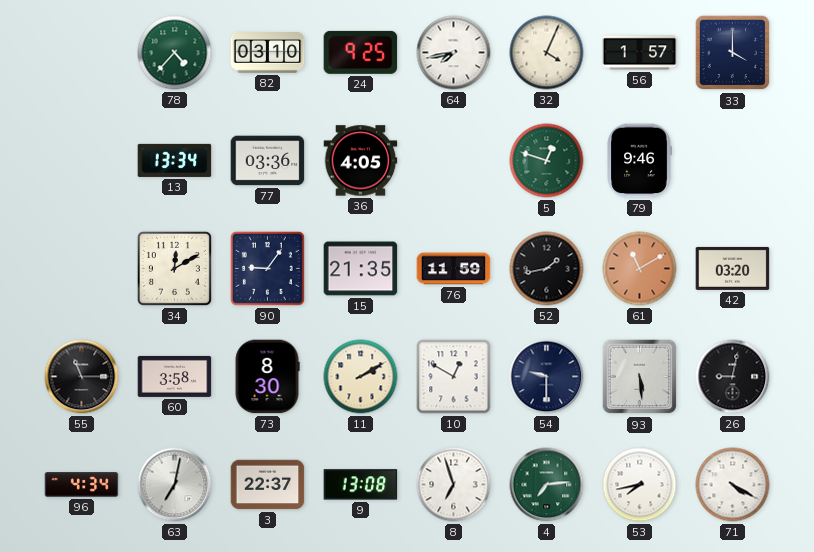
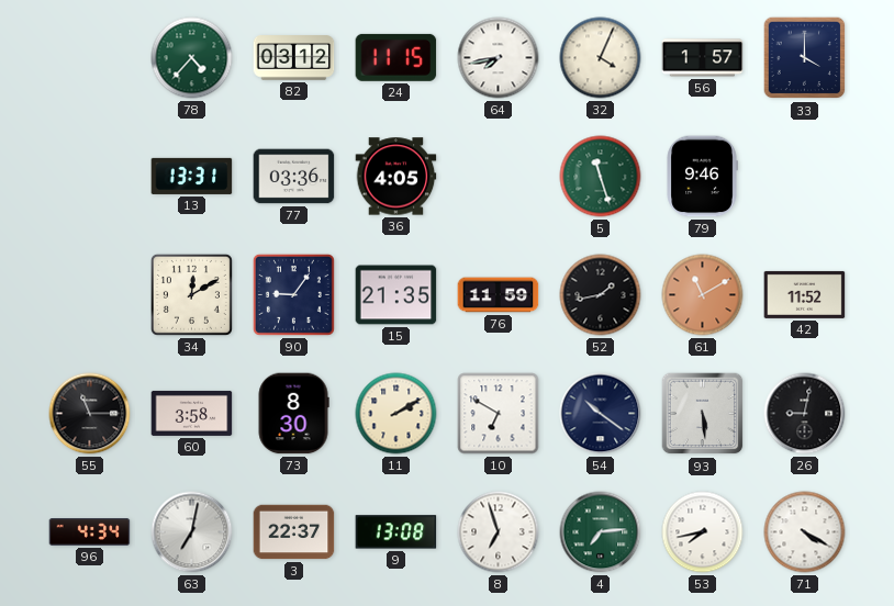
82: 03:10 -> 03:12 (294, 58)
24: 9:25 -> 11:15 (396, 57)
13: 13:34 -> 13:31 (192, 176)
5: 12:48 -> 11:27 (601, 177)
42: 03:20 -> 11:52 (805, 294)
10: 12:50 -> 6:50 (499, 414)
54: 9:30 -> 10:21 (601, 414)
